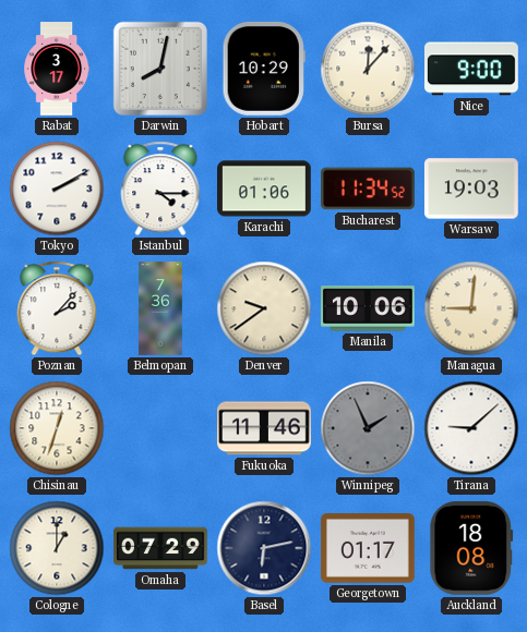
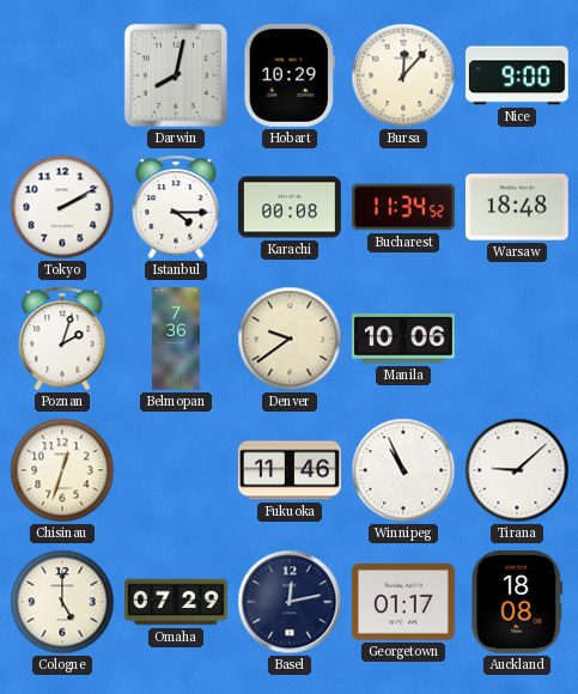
Rabat: 3:17 -> none (57, 69)
Karachi: 01:06 -> 00:08 (291, 207)
Warsaw: 19:03 -> 18:48 (517, 207)
Poznan: 2:07 -> 2:03 (62, 339)
Managua: 9:01 -> none (471, 308)
Winnipeg: 1:56 -> 10:56 (403, 470)
Winnipeg dial: grey -> white (403, 470)
Cologne: 1:00 -> 5:00 (62, 602)
Basel: 6:13 -> 12:13 (290, 602)
